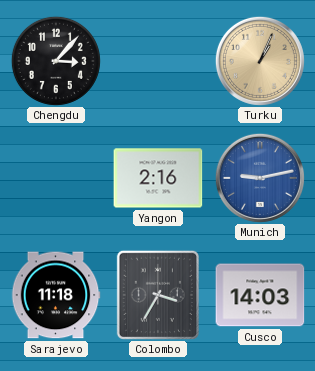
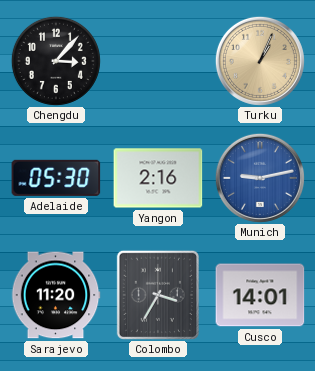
Adelaide: none -> 05:30 (56, 178)
Sarajevo: 11:18 -> 11:20 (56, 295)
Cusco: 14:03 -> 14:01 (260, 295)
